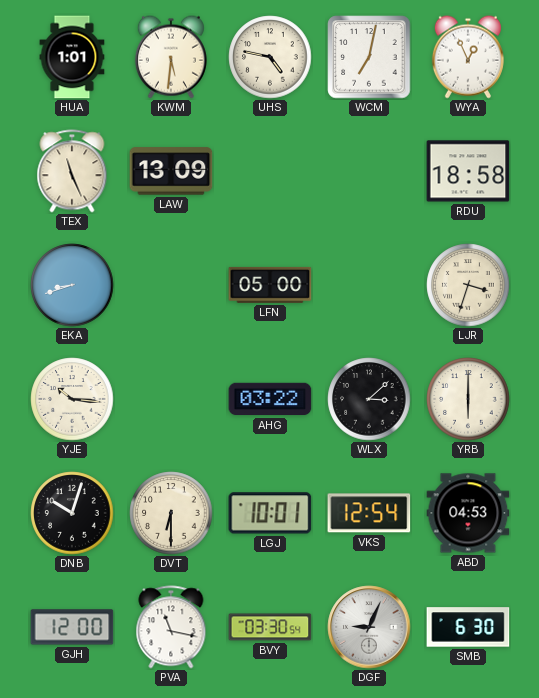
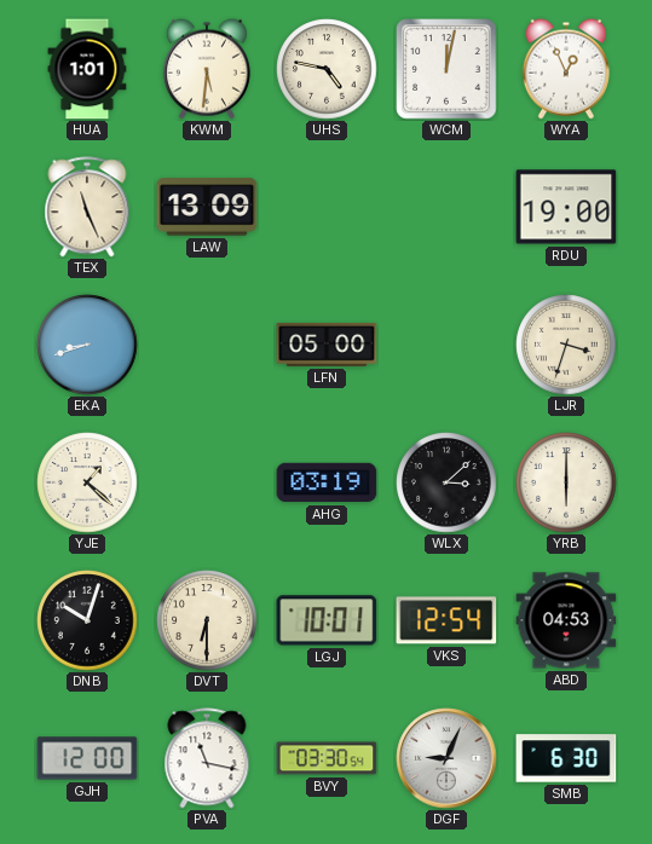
WCM: 7:02 -> 12:02 (446, 69)
RDU: 18:58 -> 19:00 (566, 207)
YJE: 10:16 -> 1:22 (87, 482)
AHG: 03:22 -> 03:19 (327, 482)
